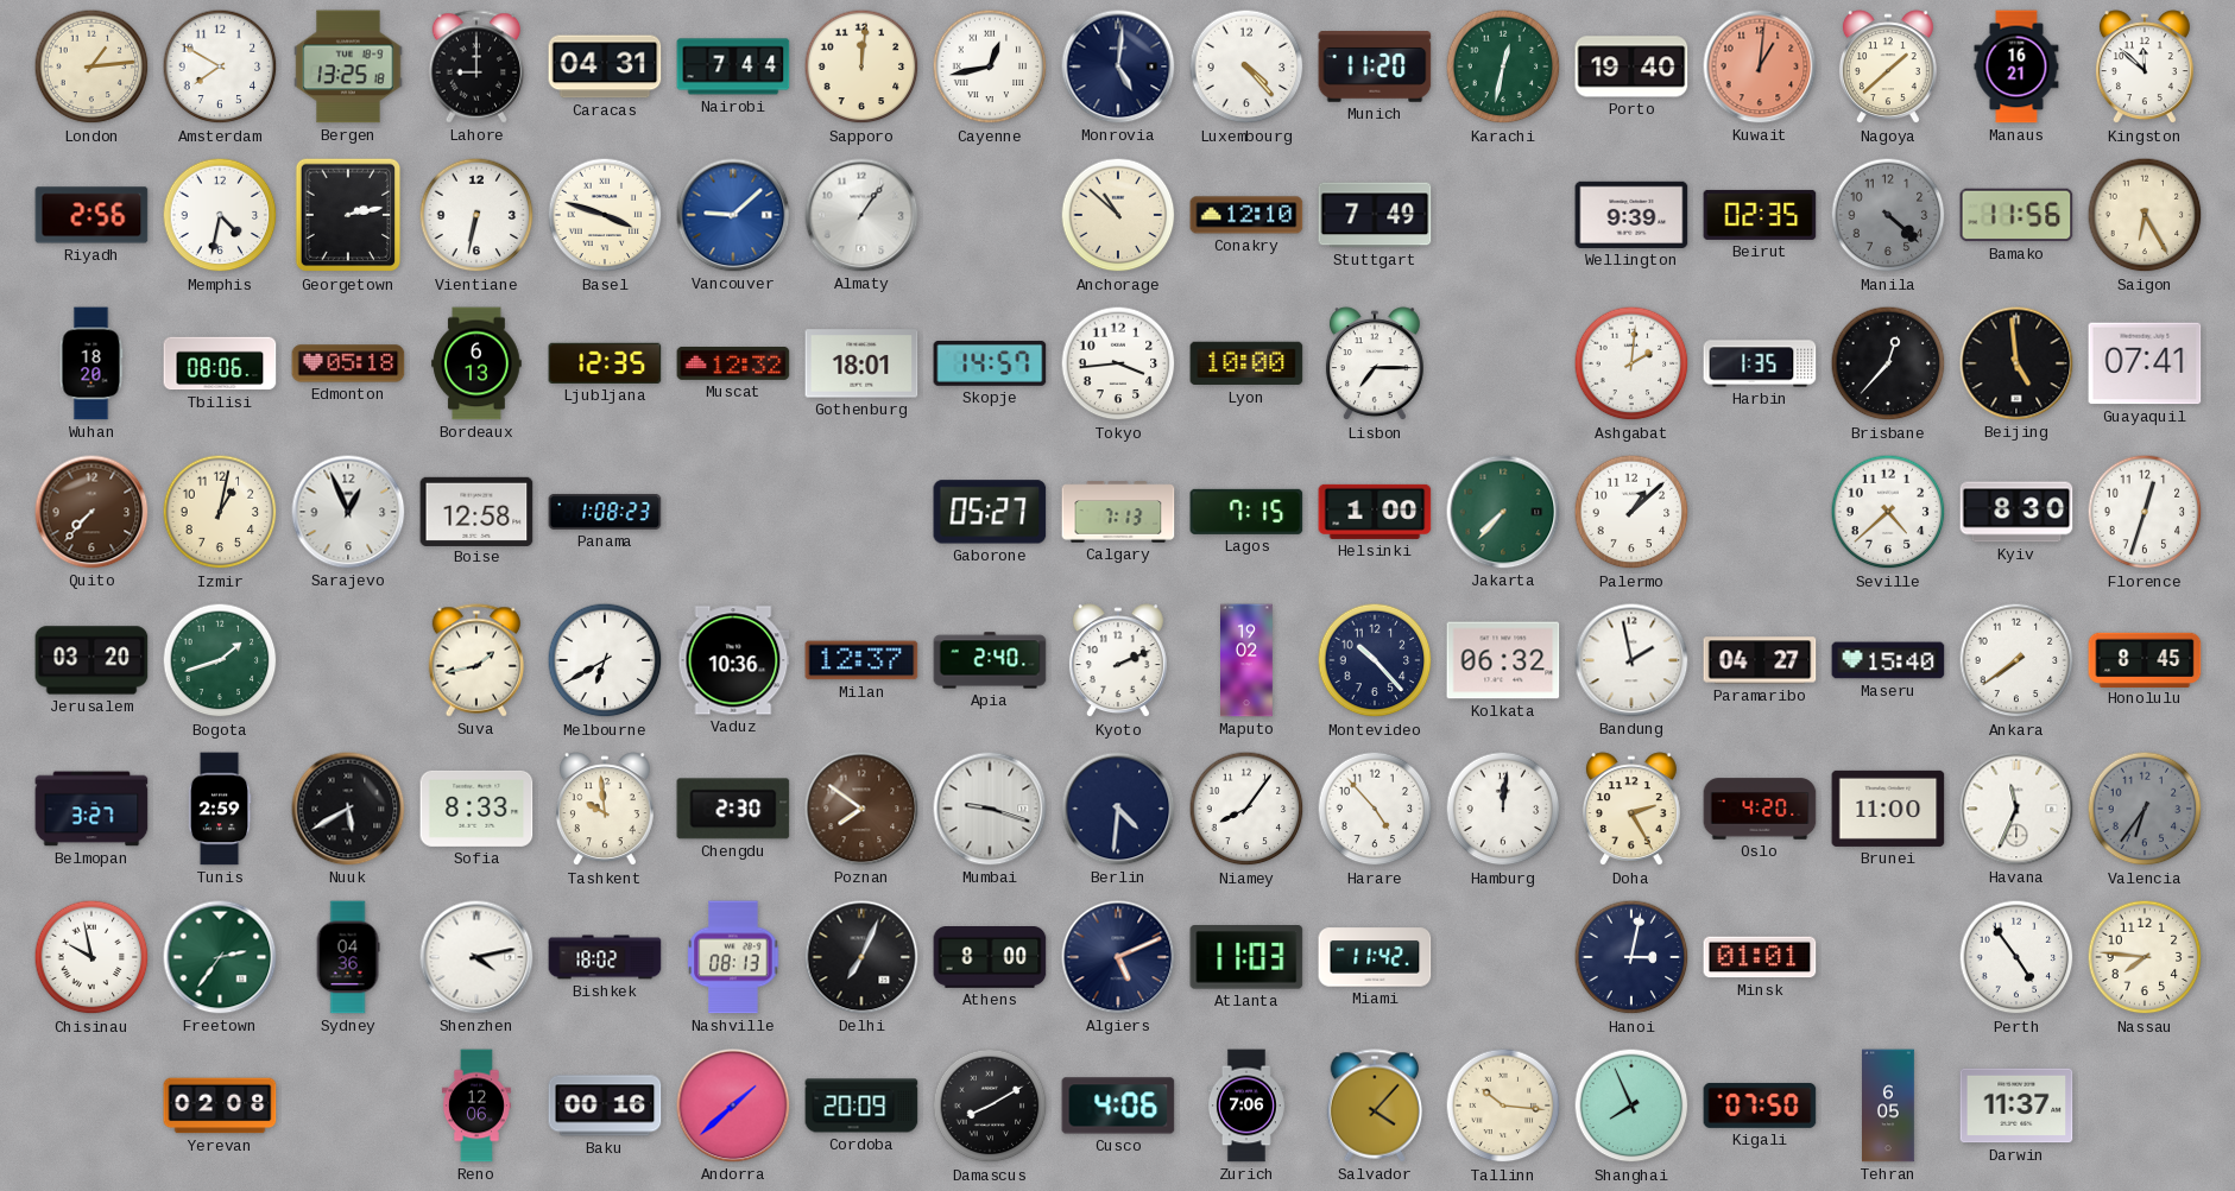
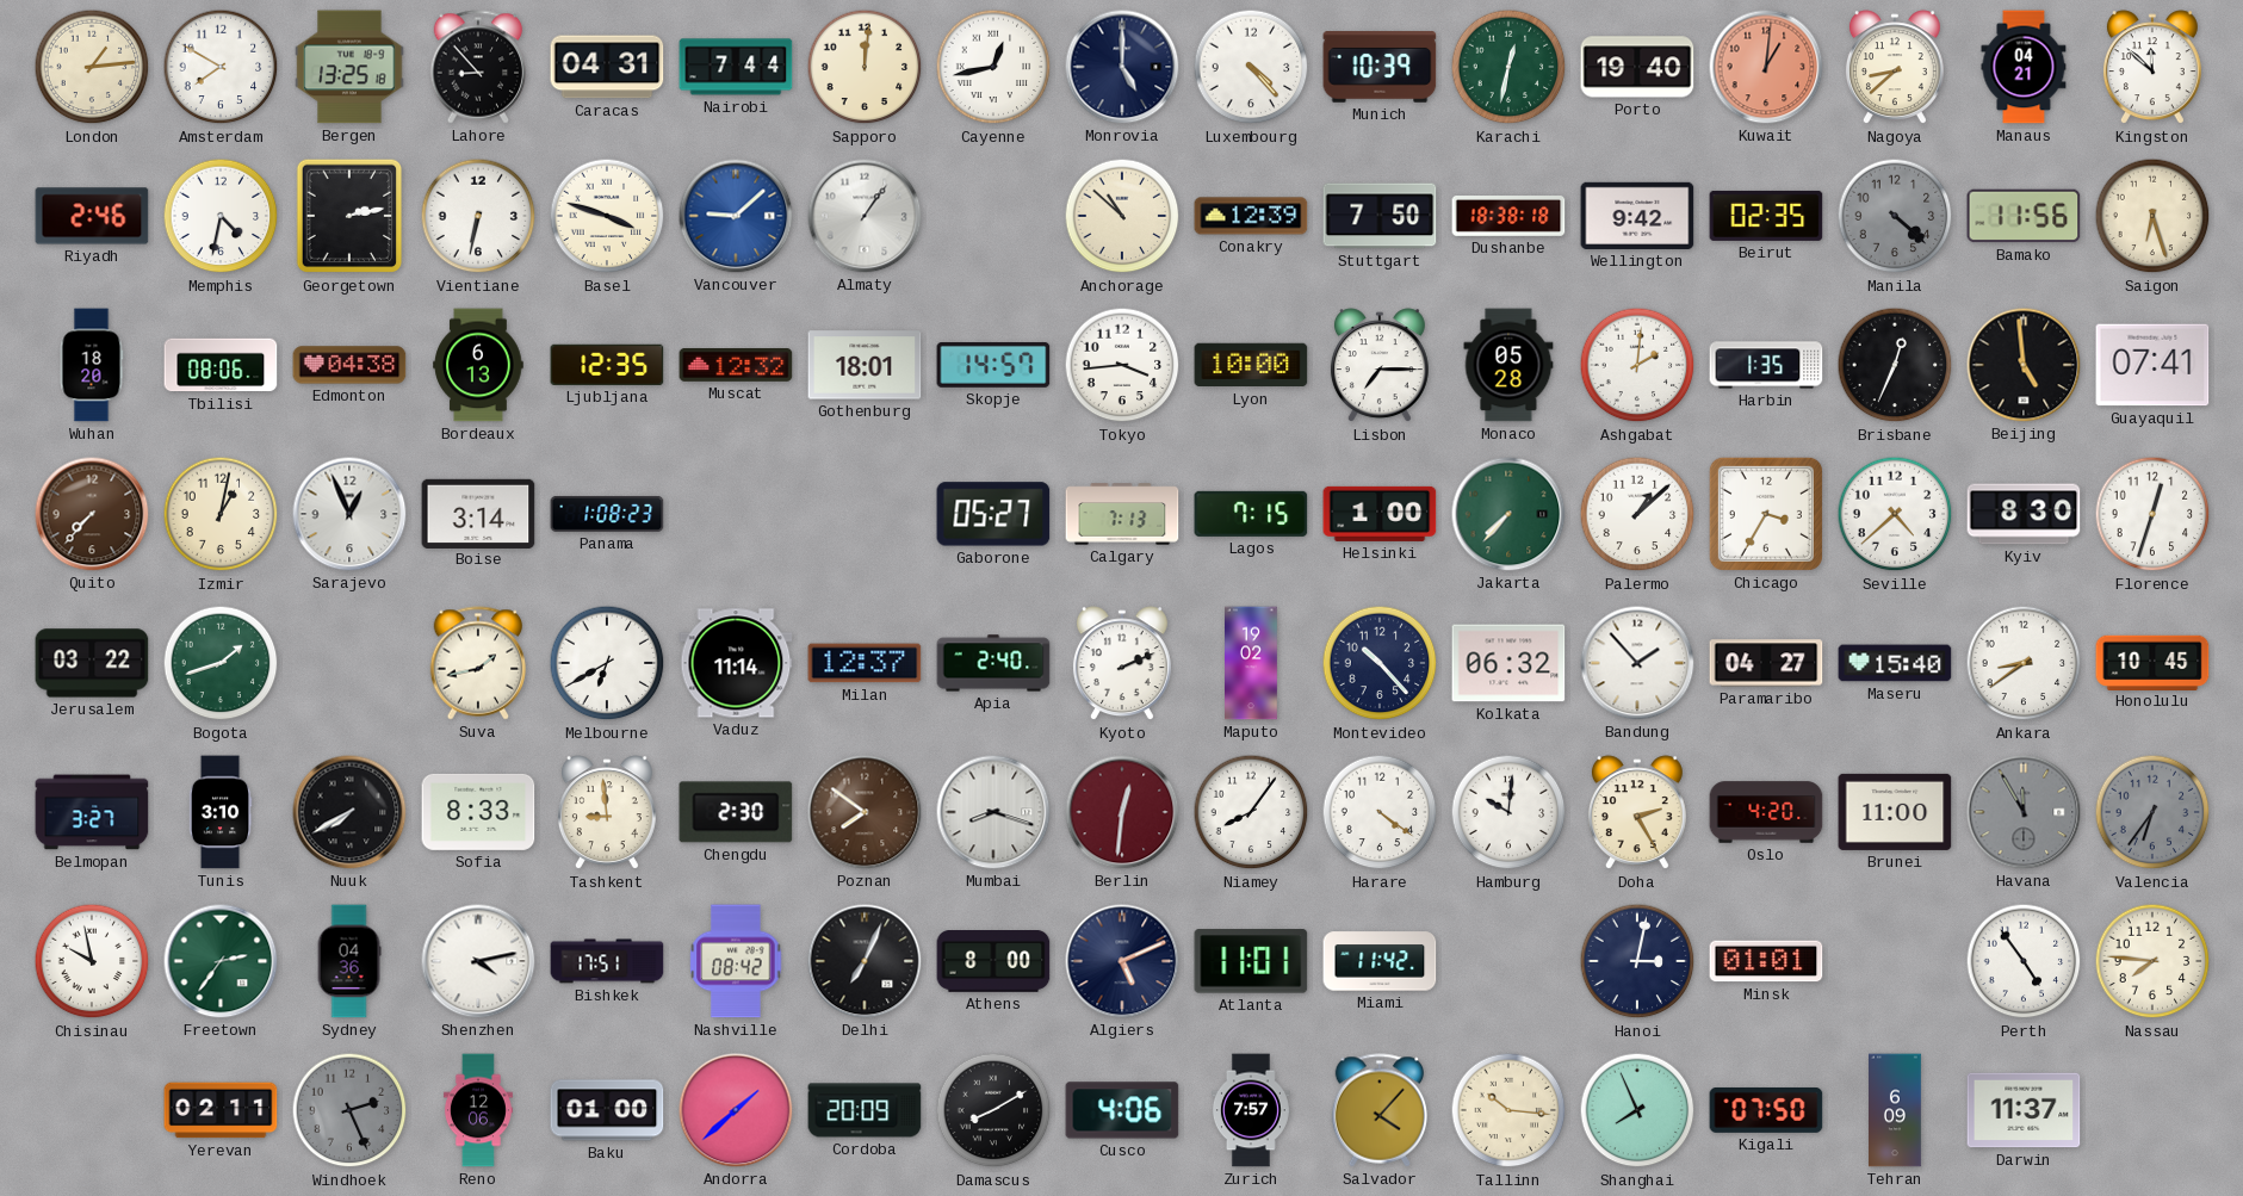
Lahore: 9:00 -> 8:53 (478, 67)
Monrovia: 5:01 -> 5:00 (1122, 67)
Munich: 11:20 -> 10:39 (1380, 67)
Nagoya: 1:38 -> 8:38 (1895, 68)
Manaus: 16:21 -> 04:21 (2024, 67)
Riyadh: 2:56 -> 2:46 (92, 216)
Conakry: 12:10 -> 12:39 (1251, 216)
Stuttgart: 7:49 -> 7:50 (1380, 216)
Dushanbe: none -> 18:38 (1508, 217)
Wellington: 9:39 -> 9:42 (1637, 216)
Saigon: 6:25 -> 6:27 (2152, 216)
Edmonton: 05:18 -> 04:38 (349, 365)
Monaco: none -> 05:28 (1508, 365)
Brisbane: 12:37 -> 12:34 (1895, 365)
Boise: 12:58 -> 3:14 (478, 513)
Chicago: none -> 3:35 (1766, 514)
Jerusalem: 03:20 -> 03:22 (92, 663)
Vaduz: 10:36 -> 11:14 (736, 663)
Bandung: 1:58 -> 1:53 (1637, 663)
Ankara: 7:39 -> 8:39 (2024, 663)
Honolulu: 8:45 -> 10:45 (2152, 662)
Tunis: 2:59 -> 3:10 (221, 812)
Nuuk: 5:40 -> 7:40 (349, 812)
Tashkent: 9:59 -> 8:59 (607, 813)
Mumbai: 9:18 -> 8:18 (993, 812)
Berlin: 4:31 -> 12:31 (1122, 812)
Berlin dial: navy -> burgundy (1122, 812)
Harare: 4:53 -> 4:21 (1380, 812)
Hamburg: 12:01 -> 10:01 (1508, 812)
Havana: 11:34 -> 11:55 (2024, 812)
Havana dial: white -> grey (2024, 812)
Bishkek: 18:02 -> 17:51 (607, 961)
Nashville: 08:13 -> 08:42 (736, 961)
Atlanta: 11:03 -> 11:01 (1251, 961)
Yerevan: 02:08 -> 02:11 (221, 1110)
Windhoek: none -> 2:26 (349, 1110)
Baku: 00:16 -> 01:00 (607, 1110)
Zurich: 7:06 -> 7:57 (1251, 1110)
Tehran: 6:05 -> 6:09 (1896, 1110)
